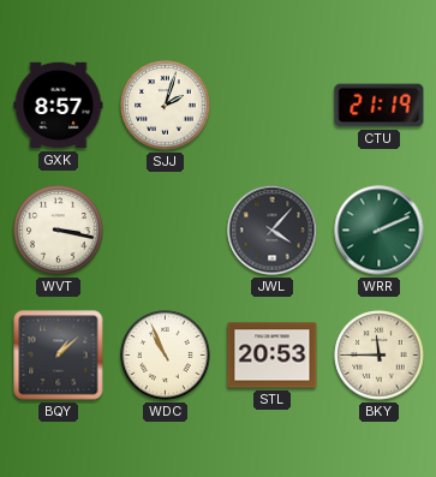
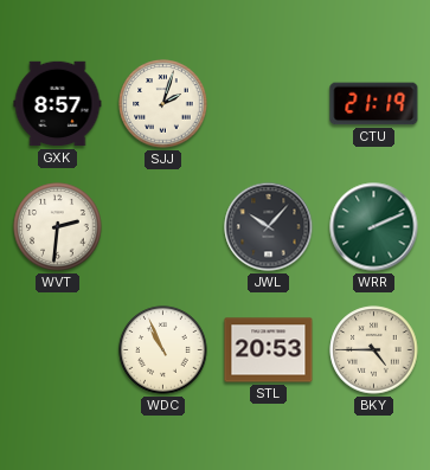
WVT: 3:17 -> 2:31 (58, 227)
JWL: 4:07 -> 10:07 (269, 227)
BQY: 1:08 -> none (59, 356)
BKY: 11:45 -> 4:45 (374, 350)
